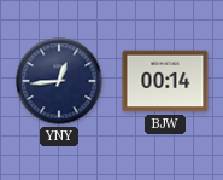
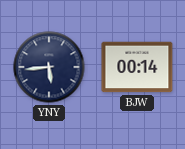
YNY: 12:44 -> 5:44 (49, 67)
